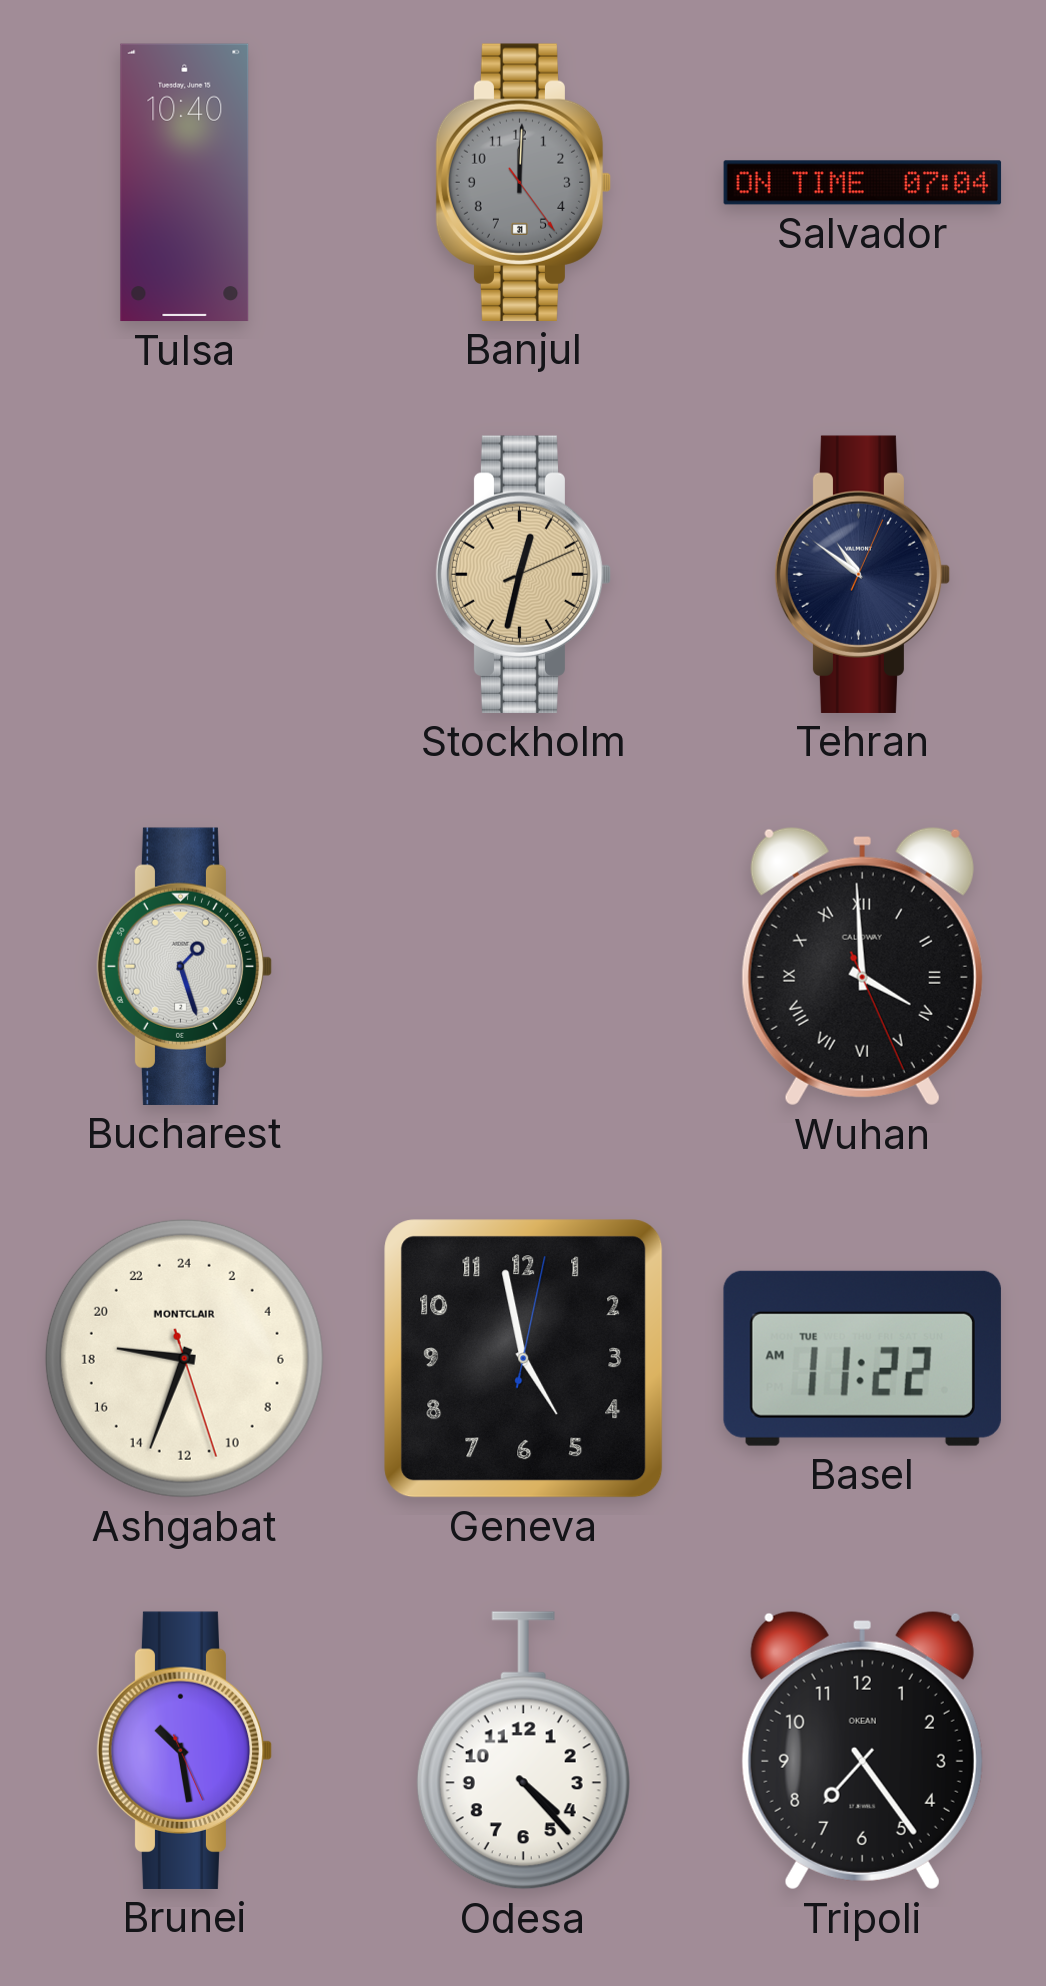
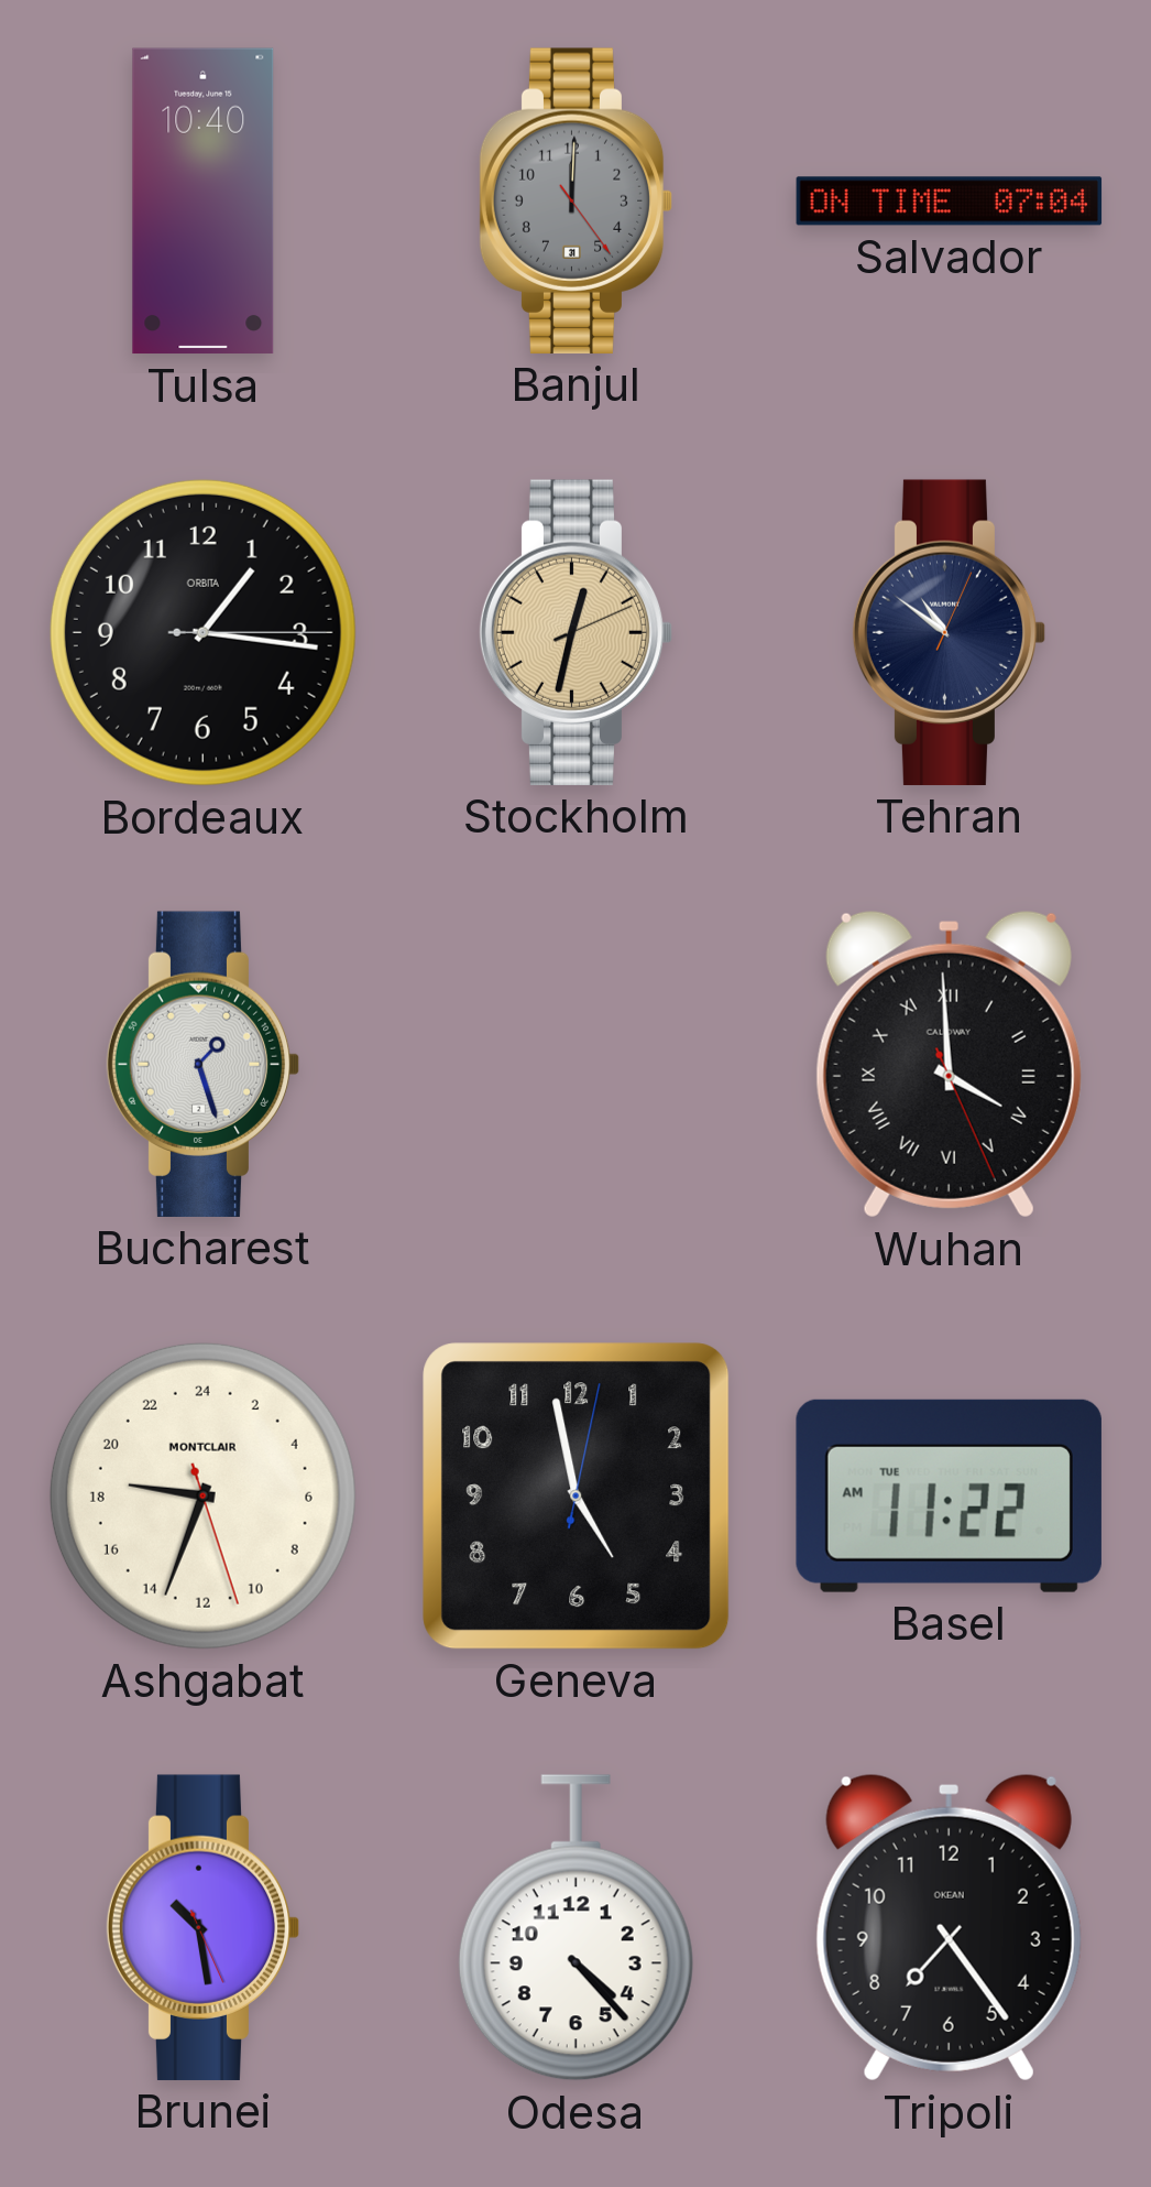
Bordeaux: none -> 1:16 (202, 632)
